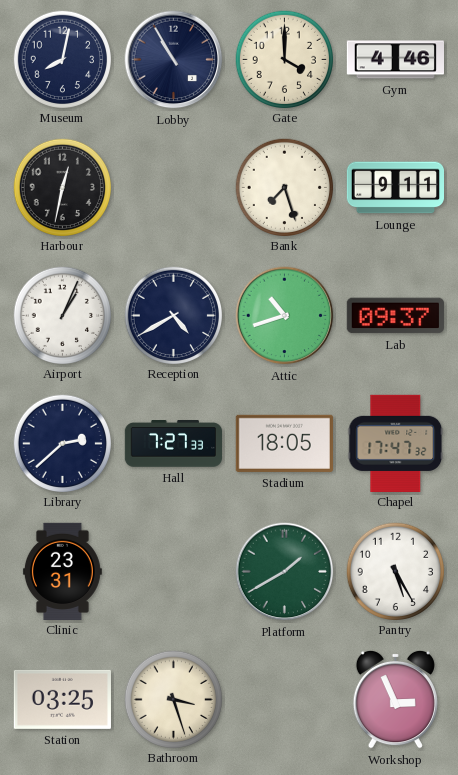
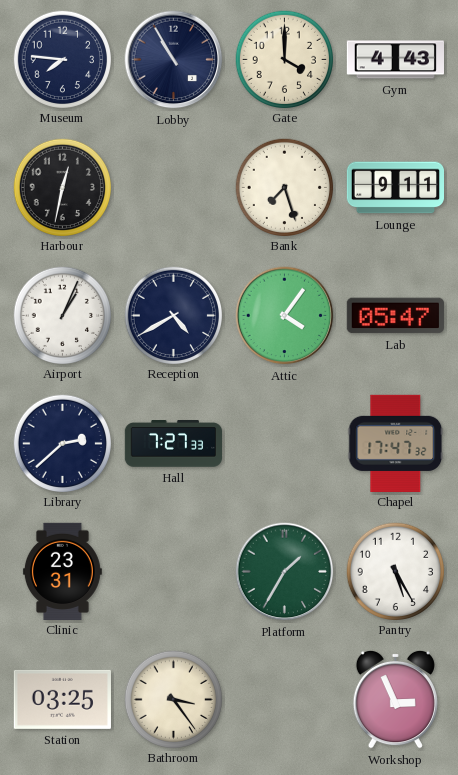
Museum: 8:02 -> 7:46 (62, 59)
Gym: 4:46 -> 4:43 (395, 60)
Attic: 10:42 -> 4:06 (285, 316)
Lab: 09:37 -> 05:47 (395, 316)
Stadium: 18:05 -> none (284, 443)
Platform: 1:40 -> 1:35 (285, 572)
Bathroom: 3:27 -> 3:24 (173, 699)
